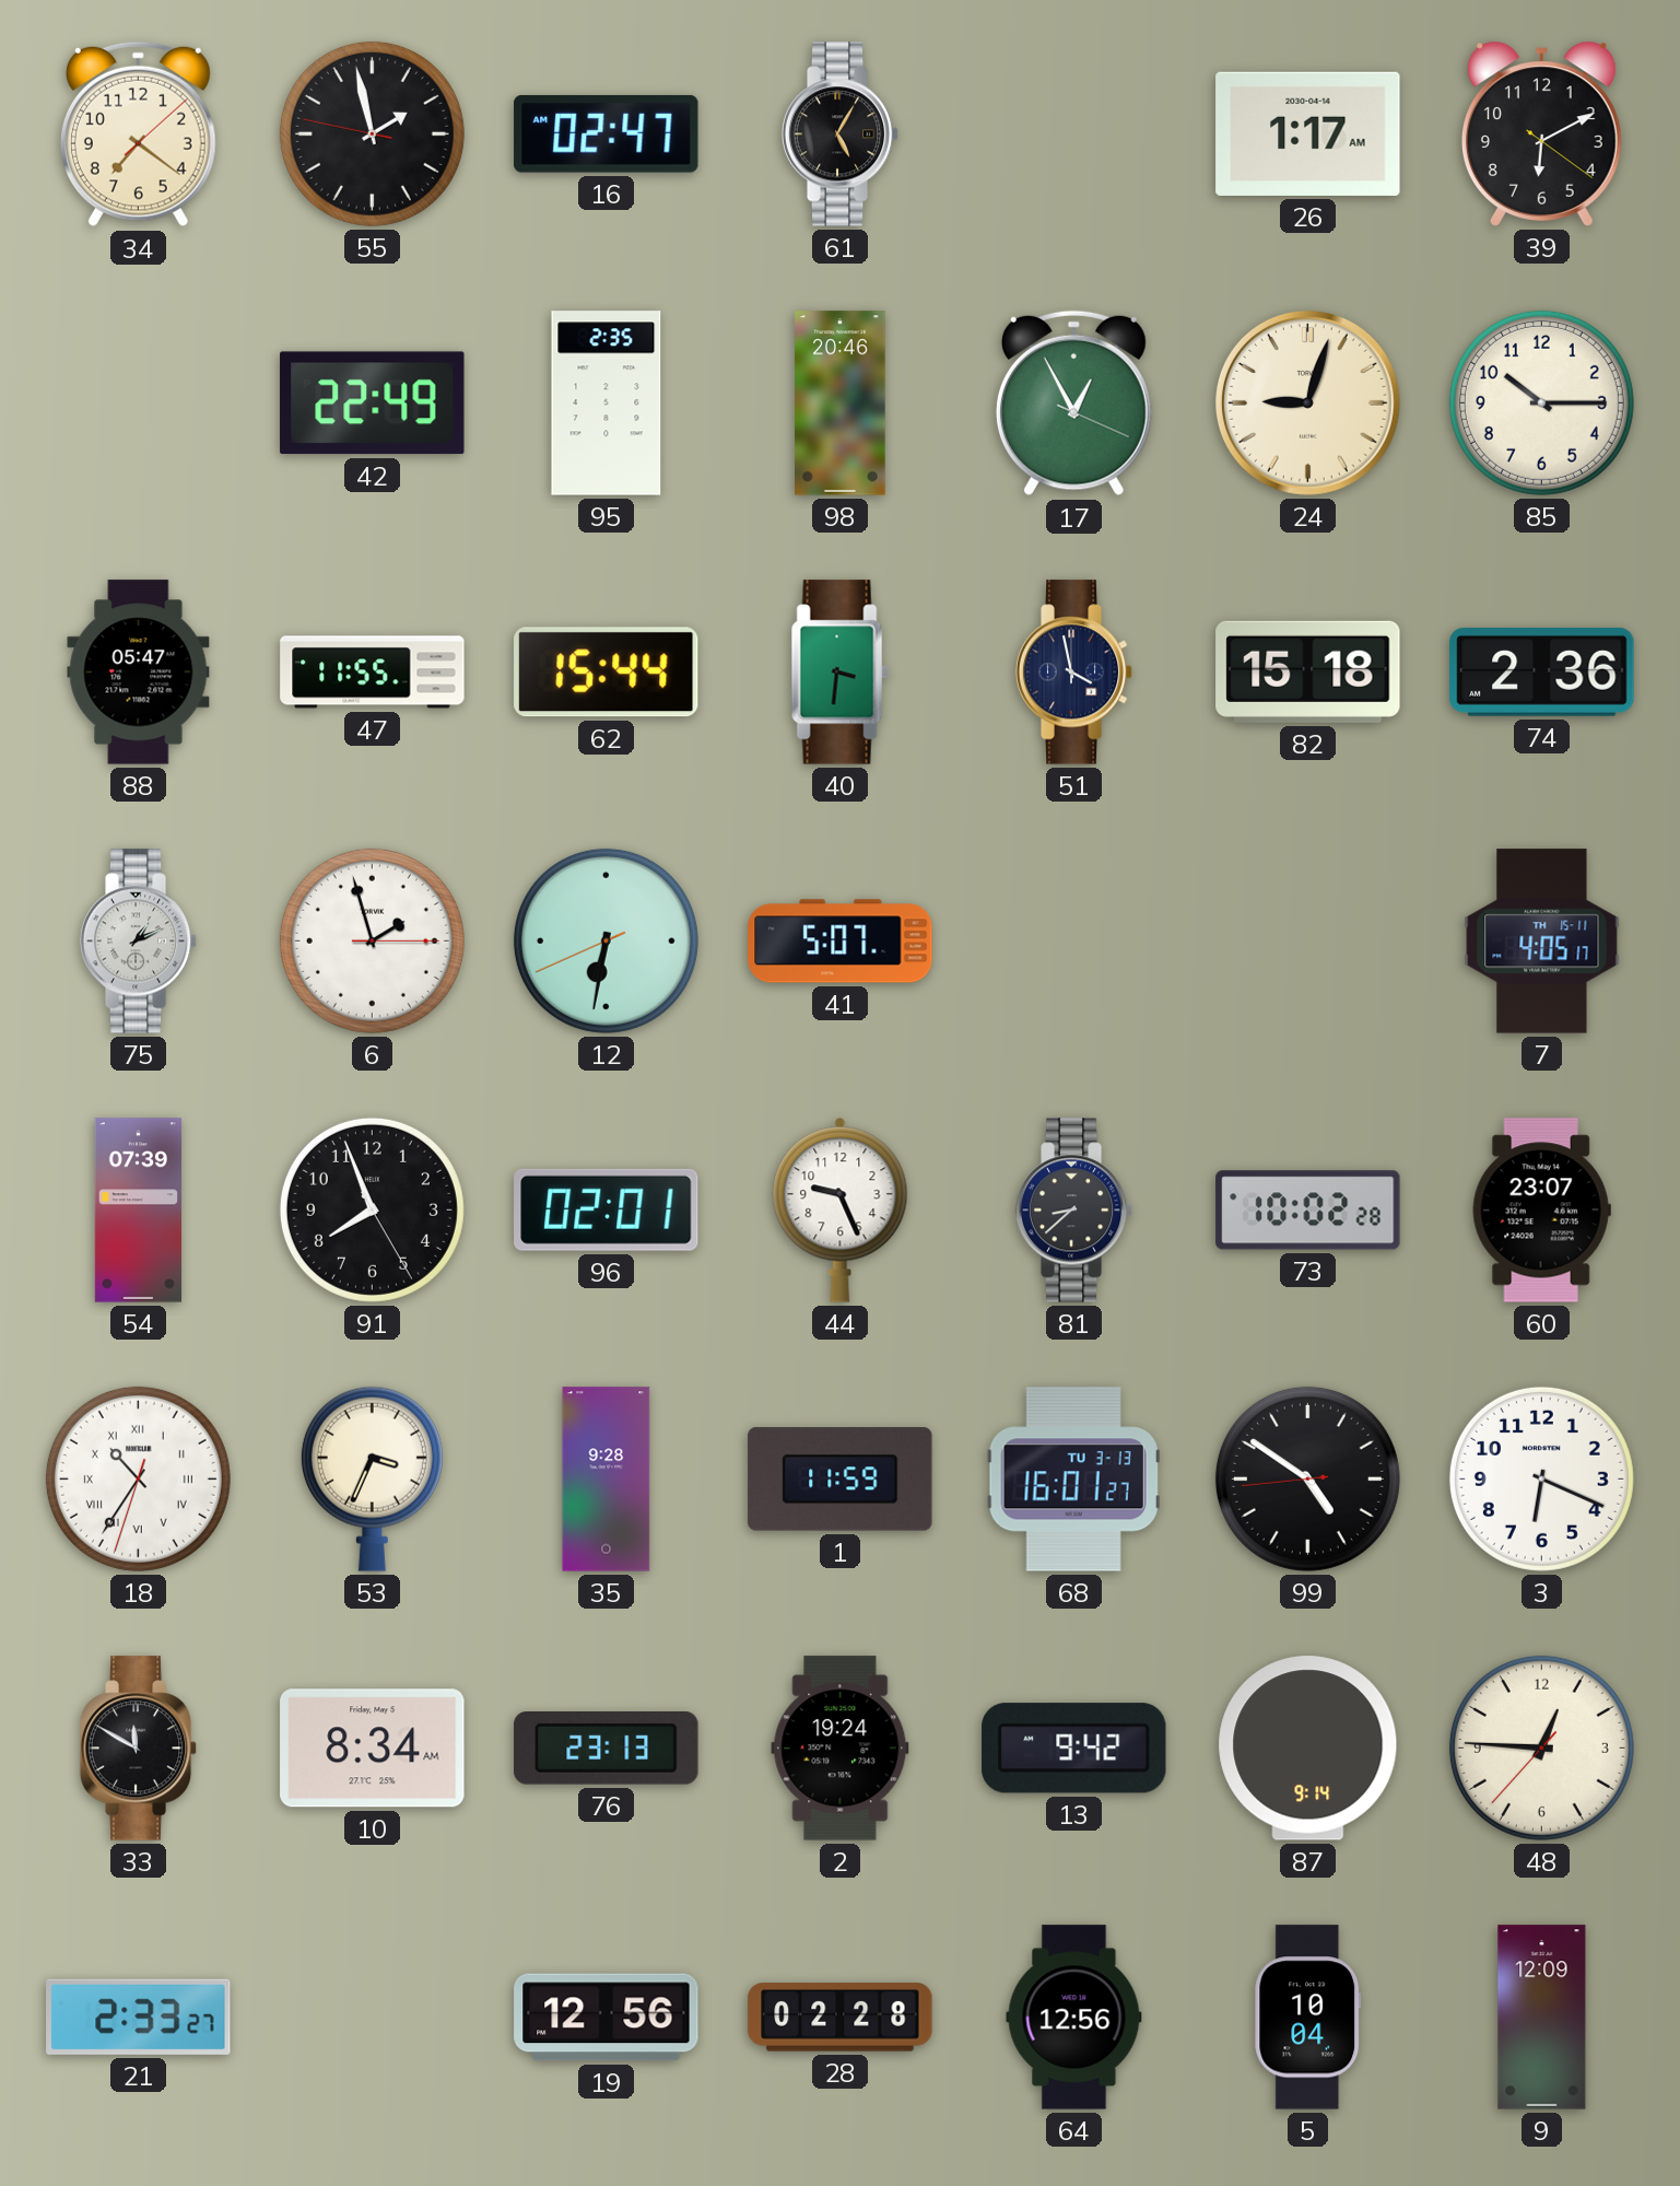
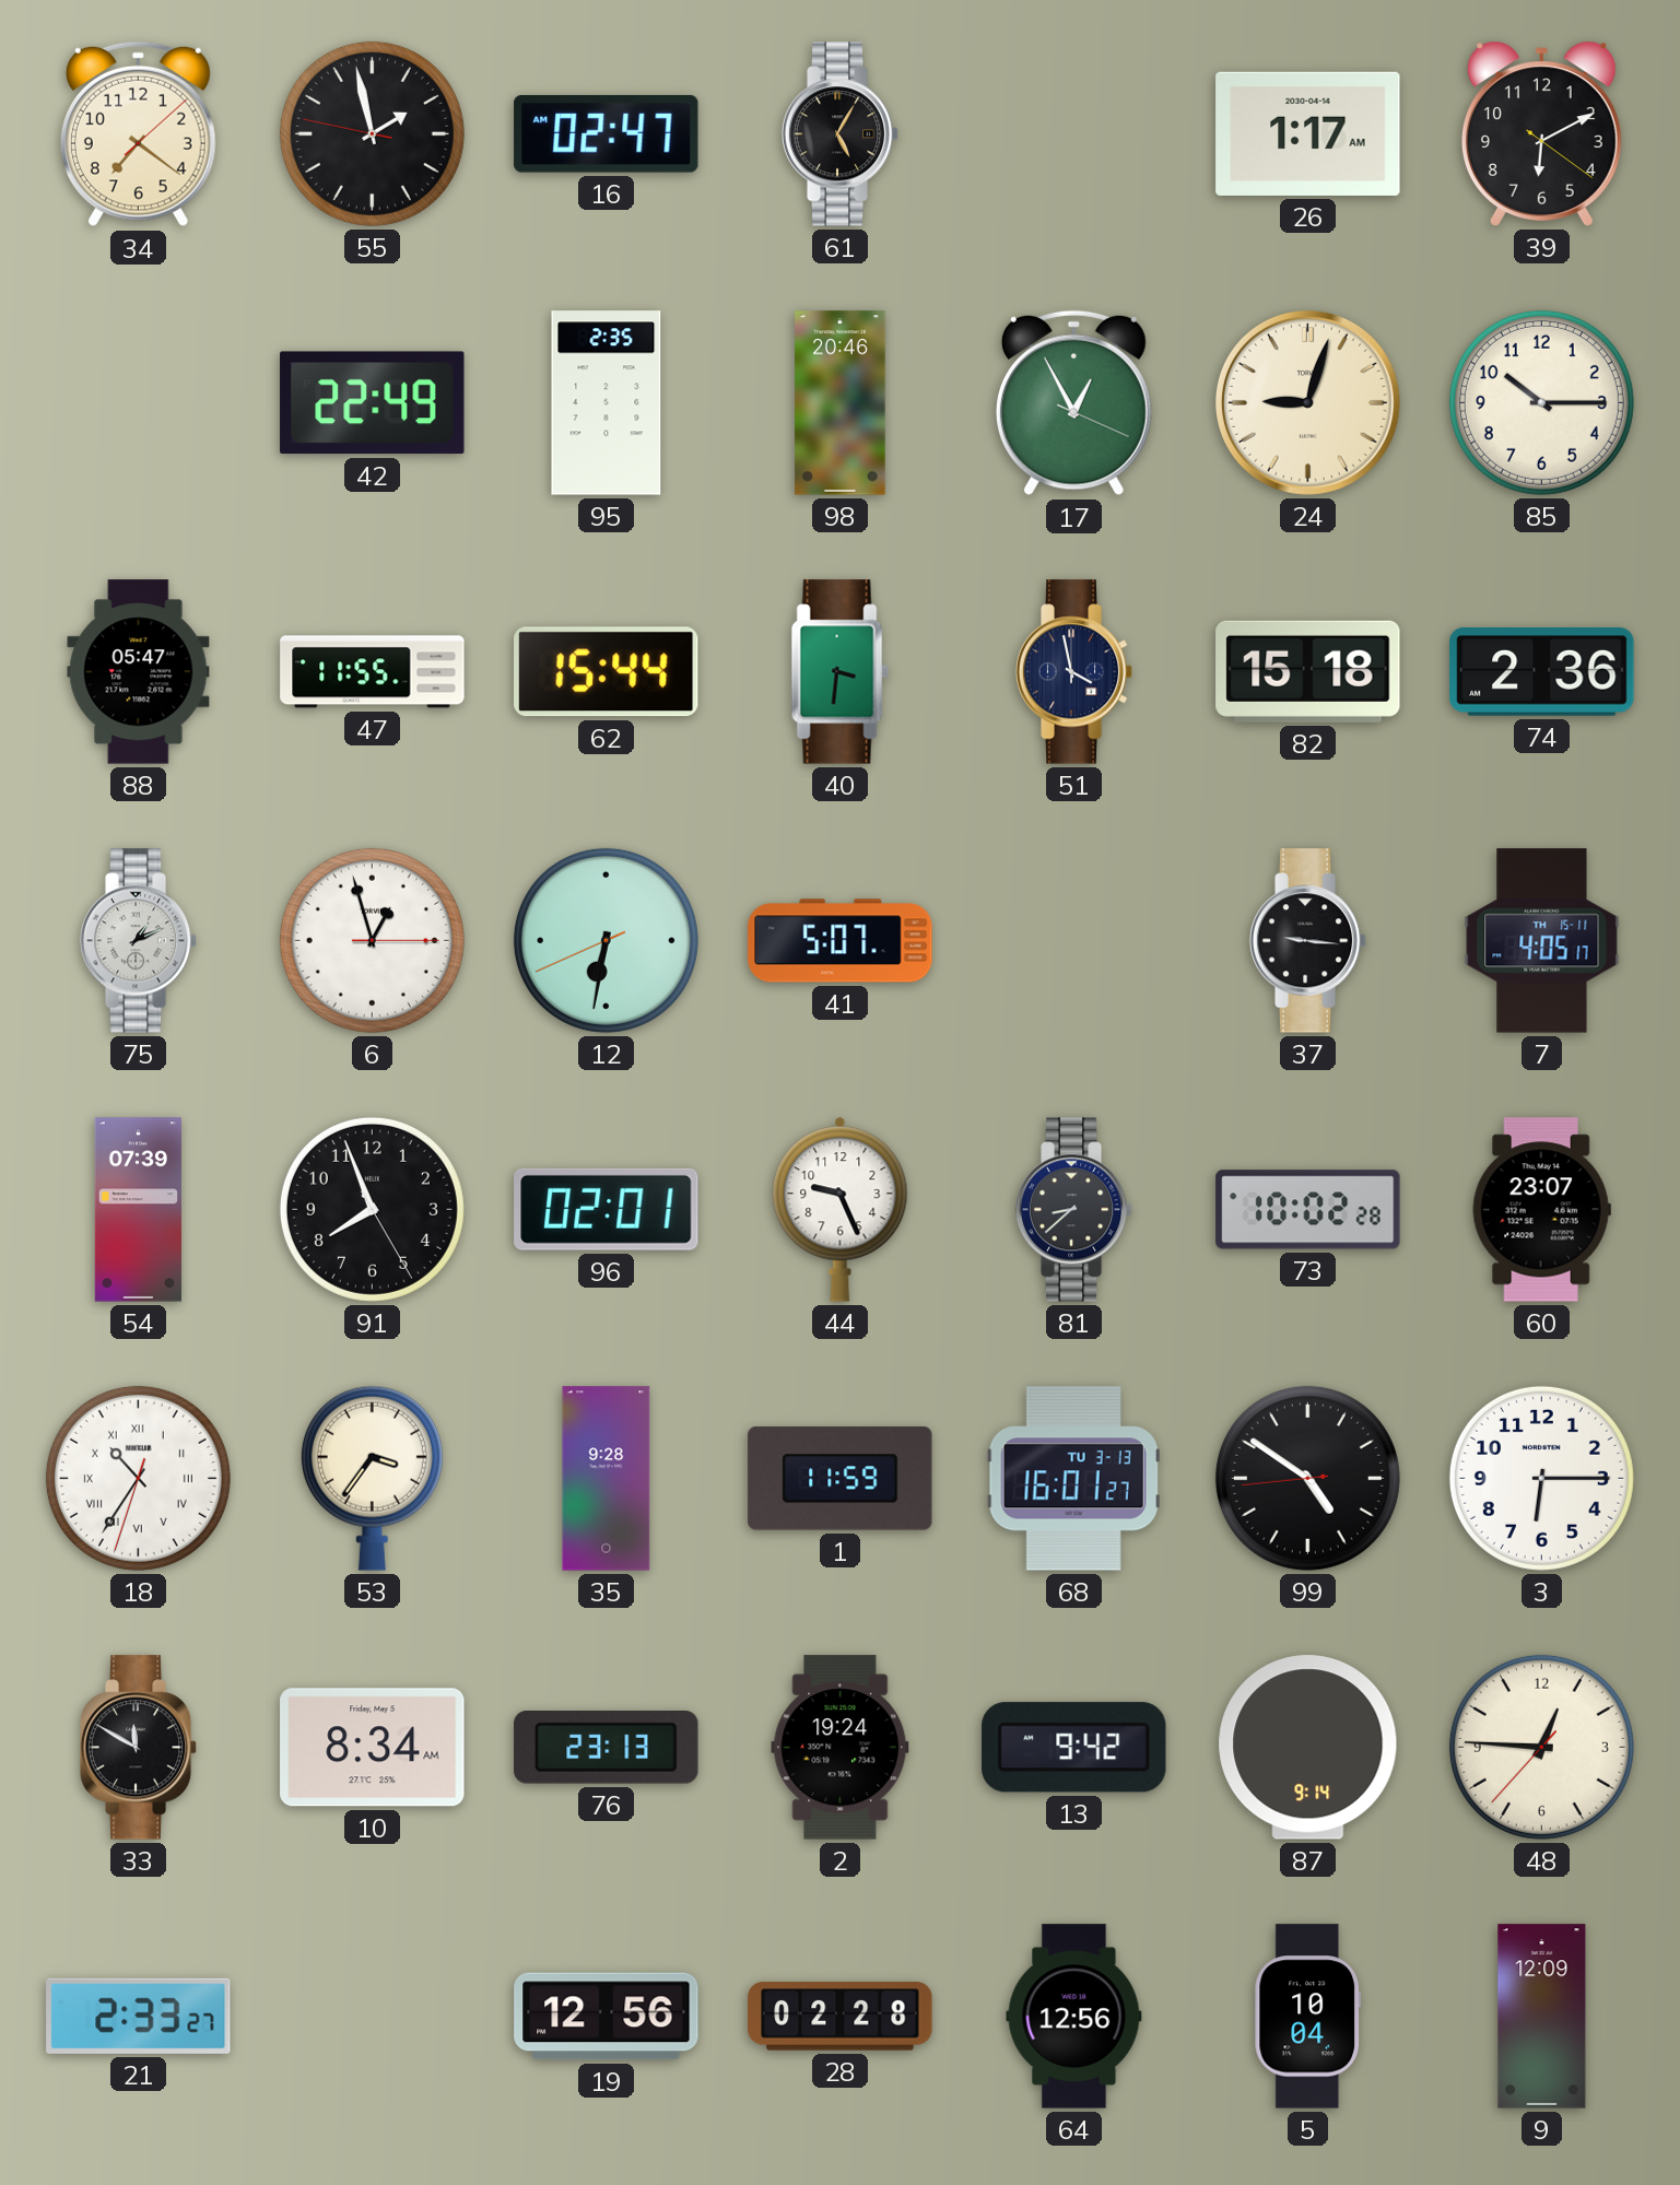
6: 1:57 -> 12:57 (372, 940)
37: none -> 9:16 (1308, 941)
53: 3:34 -> 3:36 (372, 1478)
3: 6:19 -> 6:15 (1541, 1478)
